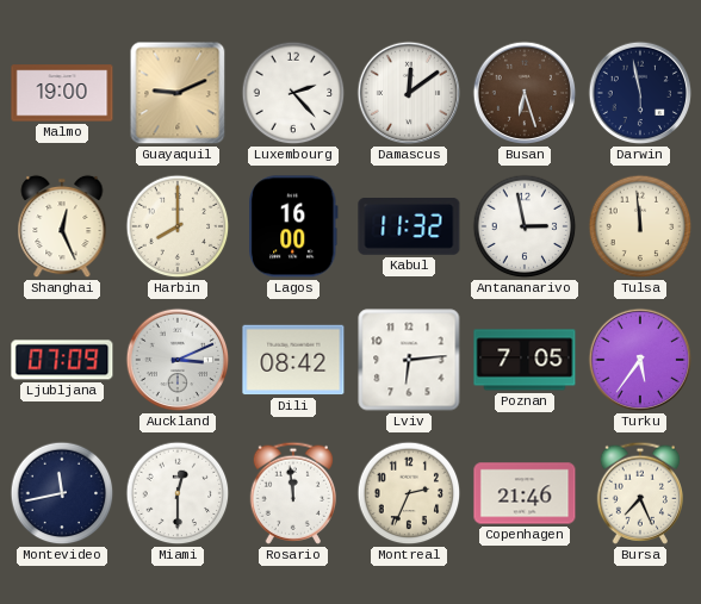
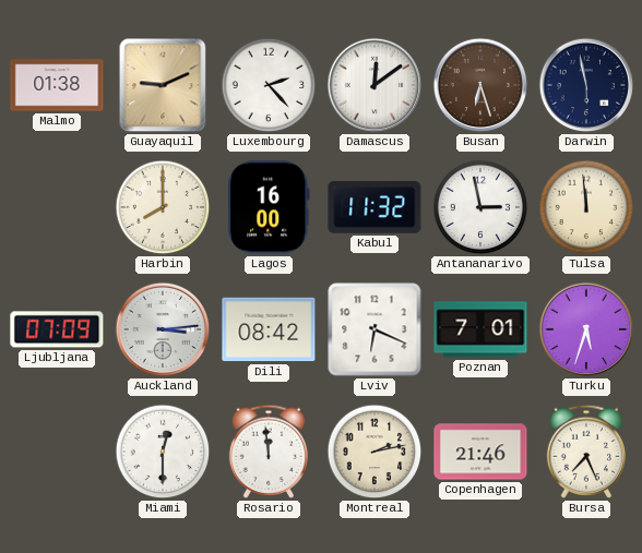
Malmo: 19:00 -> 01:38 (57, 85)
Shanghai: 12:26 -> none (62, 226)
Auckland: 3:11 -> 3:14 (163, 329)
Lviv: 6:14 -> 6:19 (374, 329)
Poznan: 7:05 -> 7:01 (480, 329)
Turku: 5:36 -> 5:33 (586, 329)
Montevideo: 11:43 -> none (62, 493)
Montreal: 2:34 -> 2:13 (374, 452)
